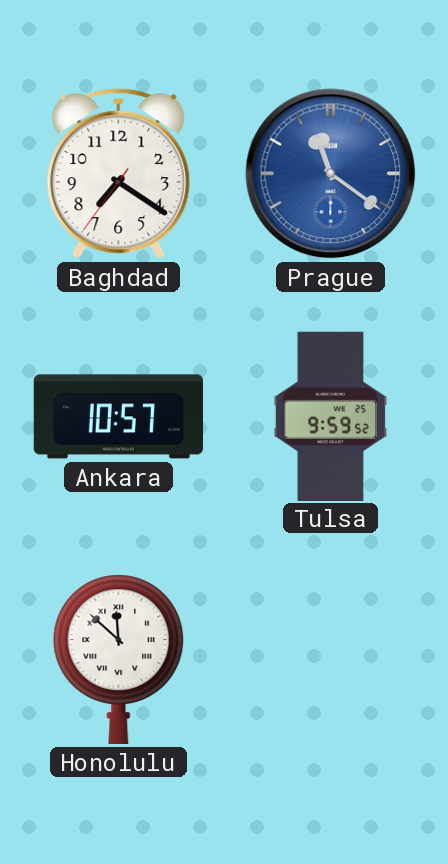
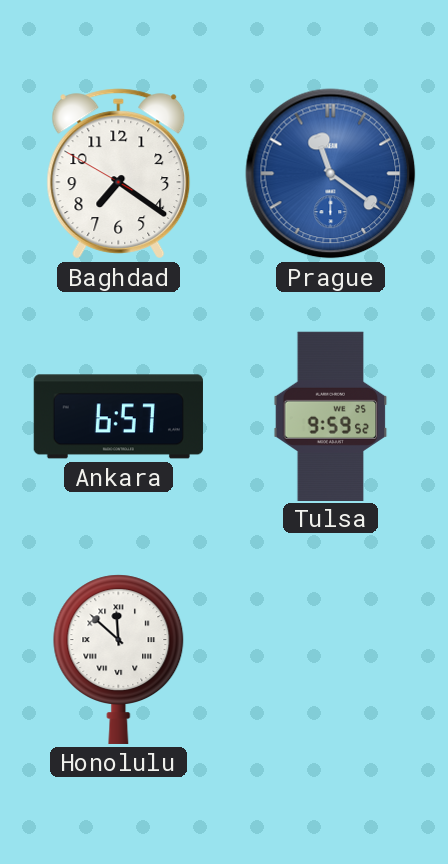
Baghdad: 7:20:36 -> 7:20:50 (119, 174)
Ankara: 10:57 -> 6:57 (118, 417)
